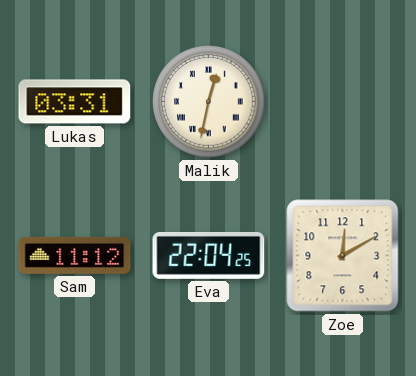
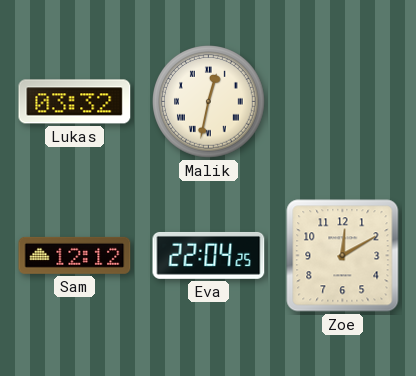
Lukas: 03:31 -> 03:32 (75, 102)
Sam: 11:12 -> 12:12 (75, 255)
